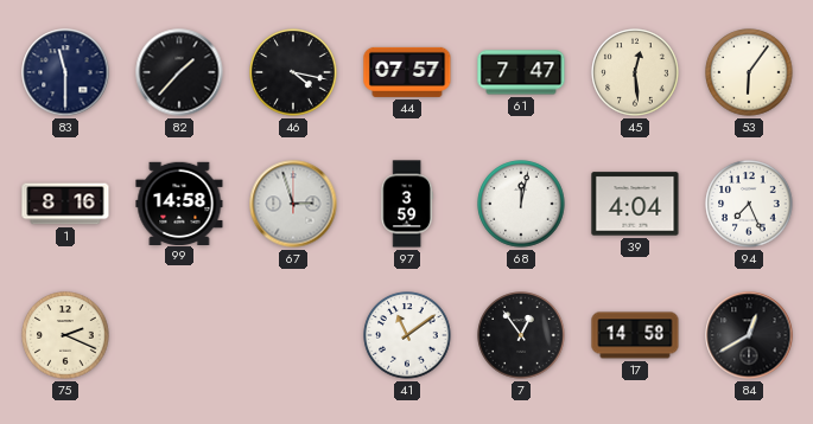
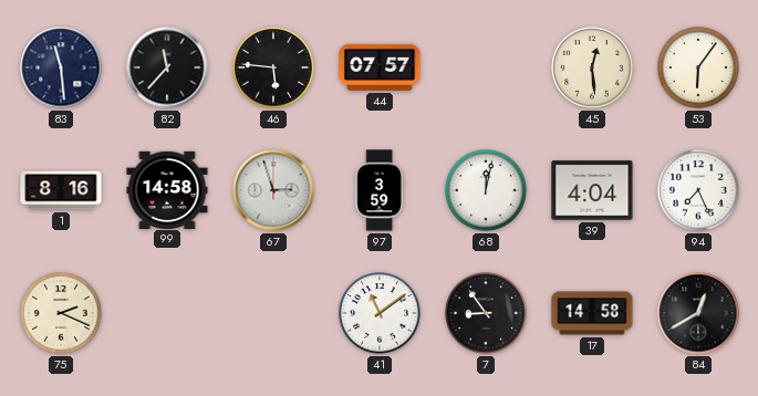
83: 11:30 -> 11:29 (61, 67)
82: 1:37 -> 11:37 (167, 67)
46: 4:17 -> 5:46 (273, 67)
61: 7:47 -> none (521, 72)
7: 12:54 -> 8:54 (486, 313)
